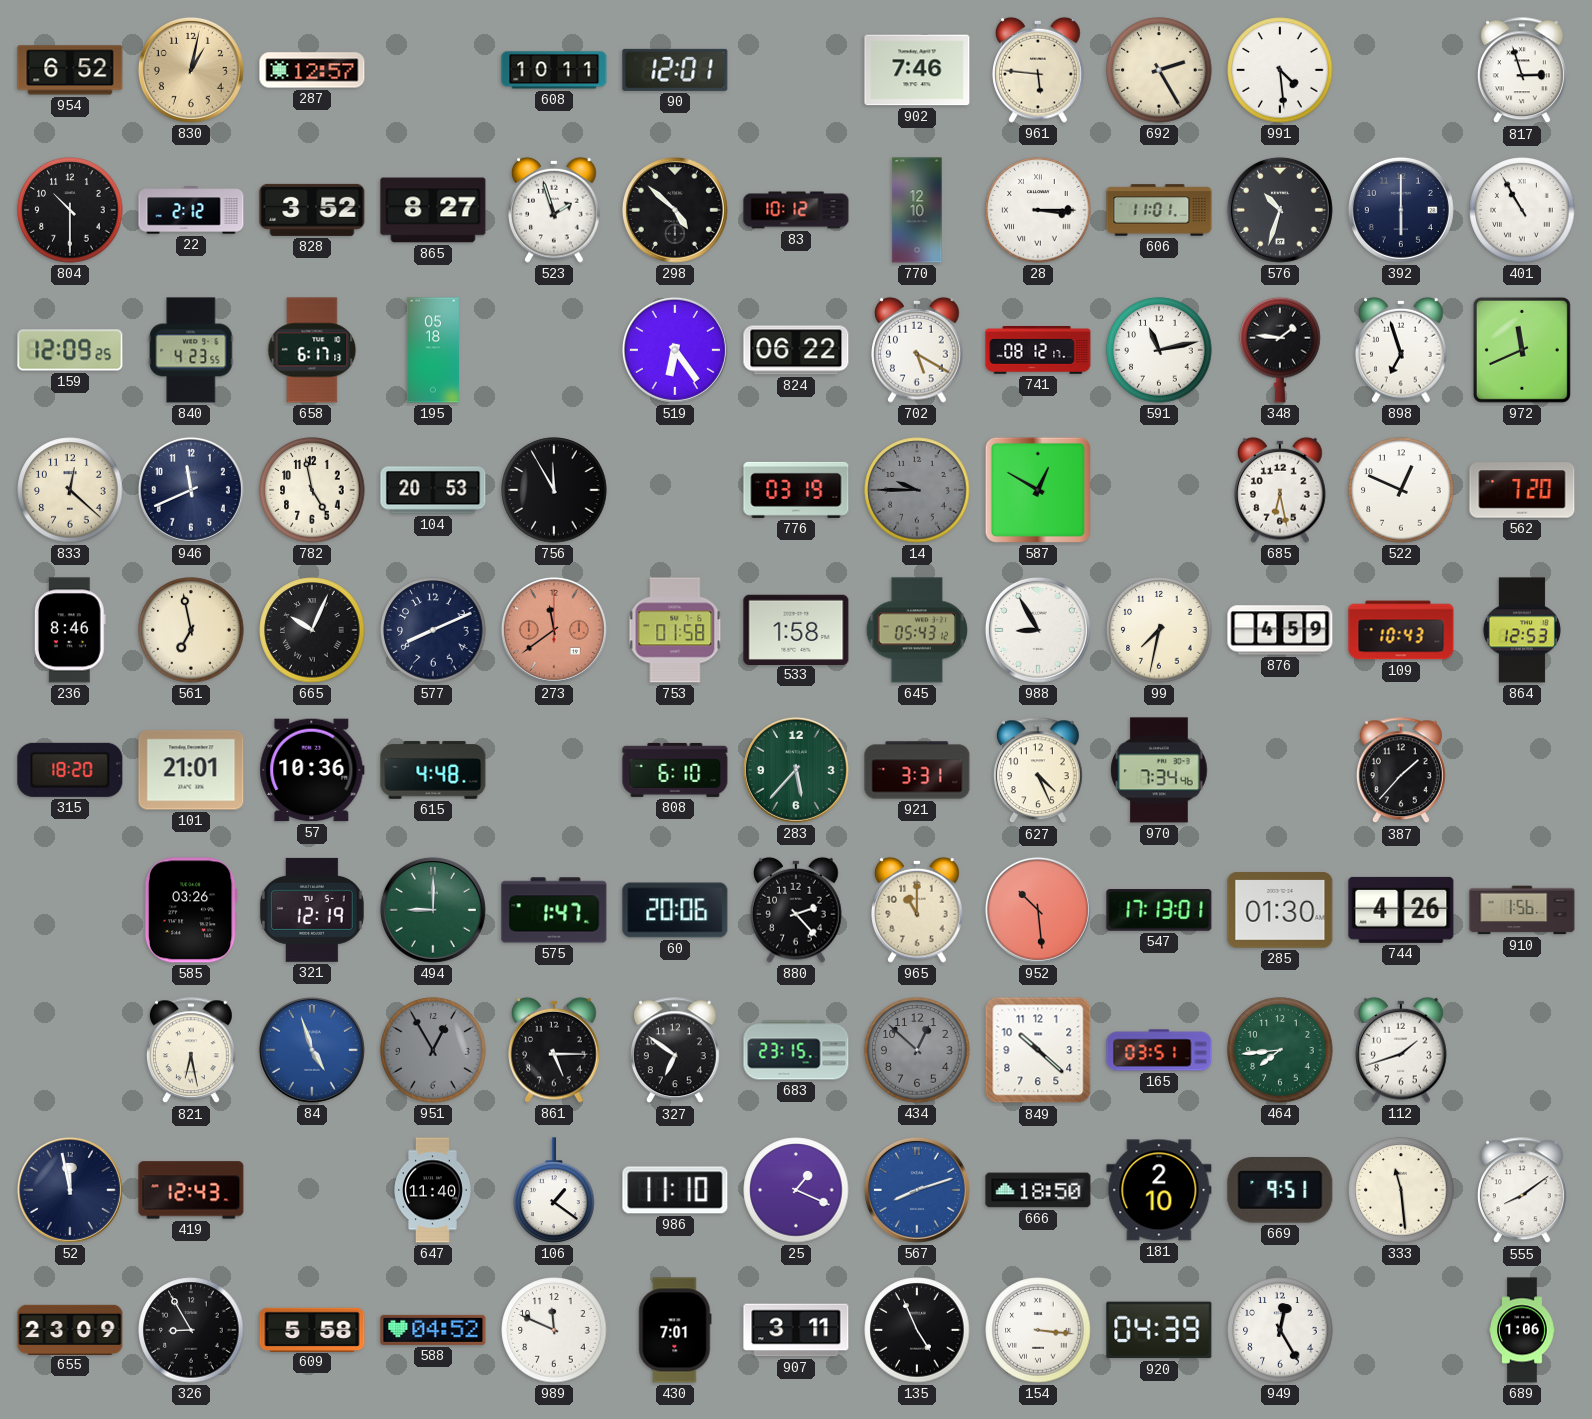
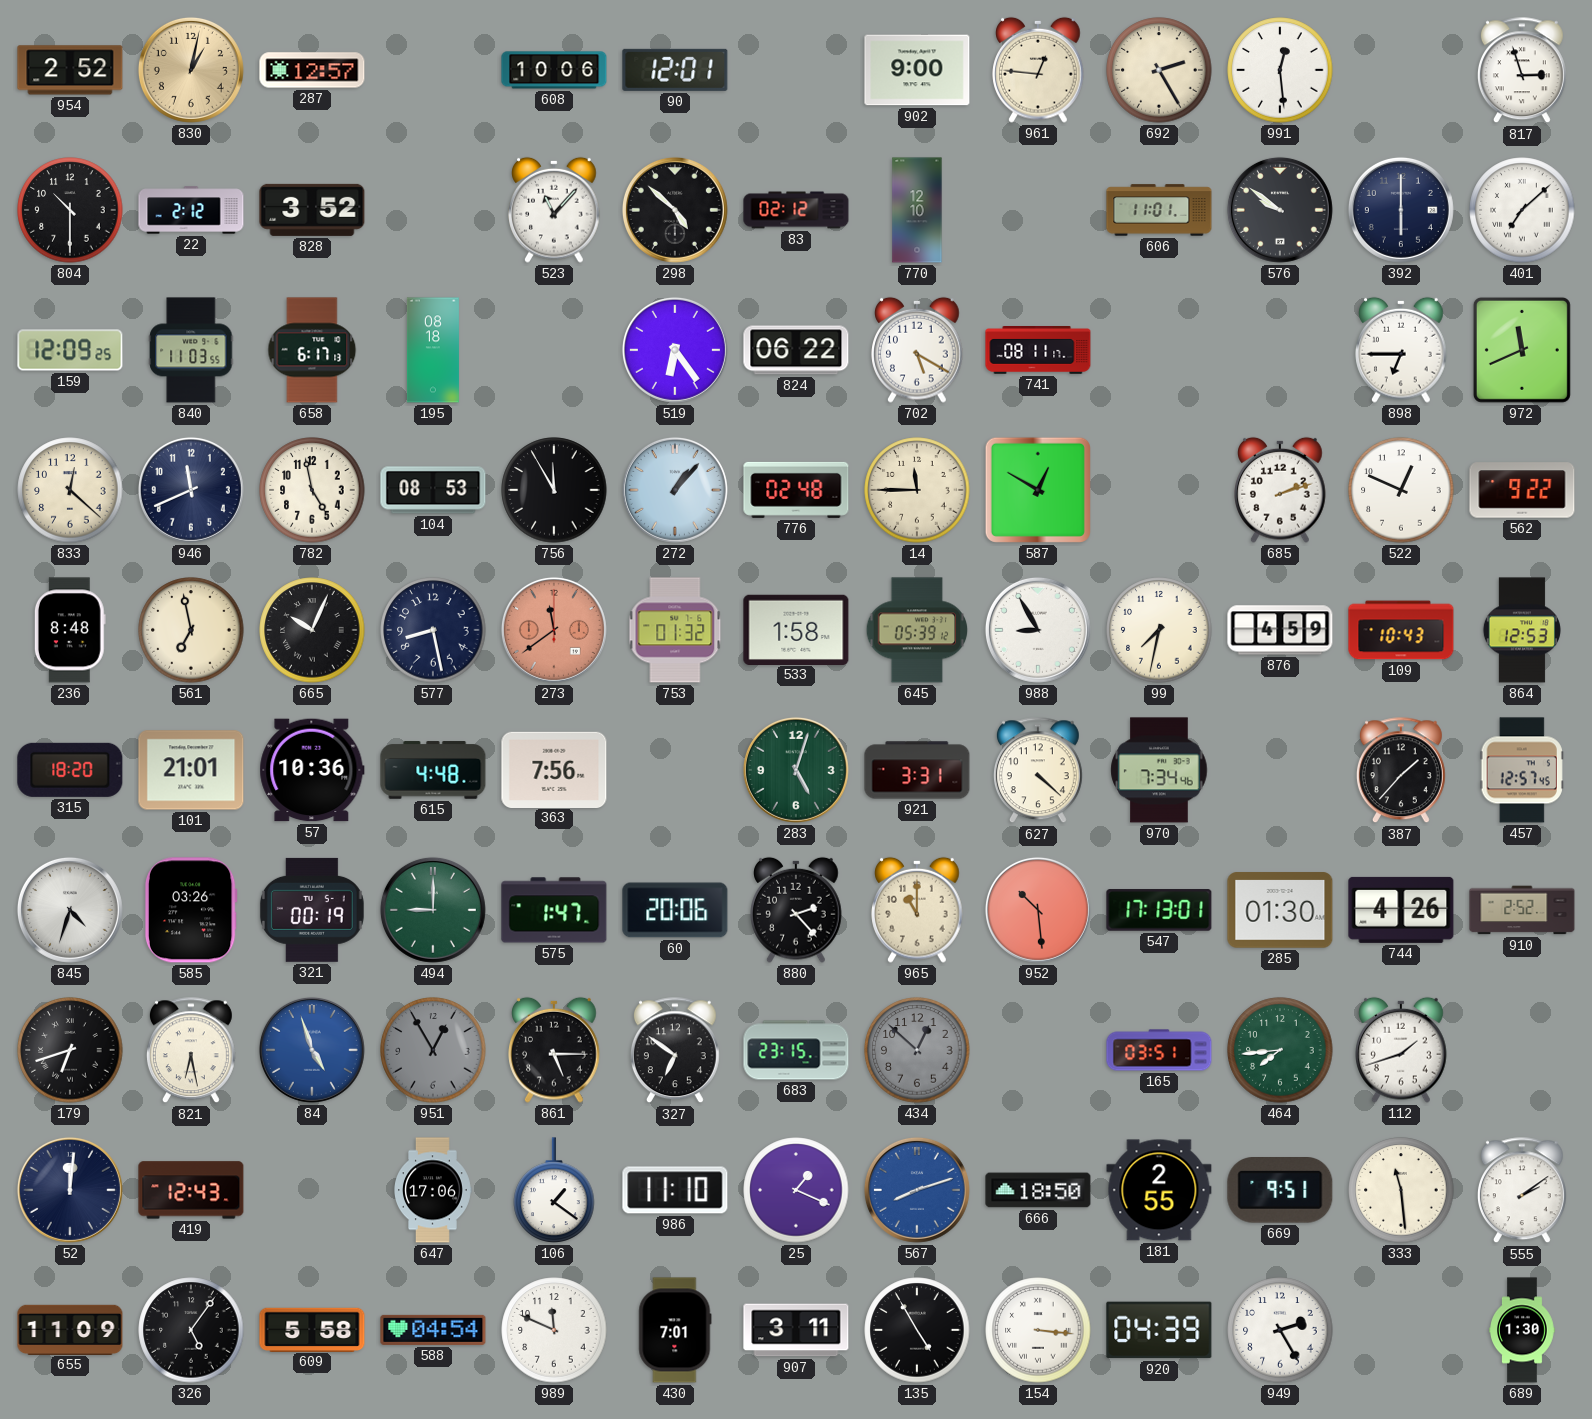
954: 6:52 -> 2:52 (70, 70)
608: 10:11 -> 10:06 (554, 70)
902: 7:46 -> 9:00 (917, 70)
961: 5:46 -> 12:46 (1038, 70)
991: 4:29 -> 12:29 (1280, 70)
865: 8:27 -> none (433, 210)
523: 1:57 -> 11:07 (554, 210)
83: 10:12 -> 02:12 (796, 210)
28: 3:15 -> none (1038, 210)
576: 10:33 -> 9:51 (1280, 210)
401: 10:55 -> 7:08 (1522, 210)
840: 4:23 -> 11:03 (191, 350)
195: 05:18 -> 08:18 (433, 350)
741: 08:12 -> 08:11 (1038, 351)
591: 11:13 -> none (1159, 350)
348: 1:46 -> none (1280, 350)
898: 6:57 -> 6:45 (1401, 350)
104: 20:53 -> 08:53 (433, 490)
272: none -> 1:07 (675, 490)
776: 03:19 -> 02:48 (796, 490)
14: 9:45 -> 11:45 (917, 490)
14 dial: grey -> cream (917, 490)
685: 6:28 -> 2:12 (1280, 490)
562: 7:20 -> 9:22 (1522, 490)
236: 8:46 -> 8:48 (70, 630)
577: 8:11 -> 8:28 (433, 630)
753: 01:58 -> 01:32 (675, 630)
645: 05:43 -> 05:39 (917, 630)
363: none -> 7:56 (554, 769)
808: 6:10 -> none (675, 770)
283: 5:37 -> 5:03 (796, 770)
627: 4:26 -> 4:22 (1038, 771)
457: none -> 12:57 (1522, 770)
845: none -> 4:33 (70, 910)
321: 12:19 -> 00:19 (312, 910)
910: 1:56 -> 2:52 (1522, 910)
179: none -> 6:42 (70, 1050)
849: 10:22 -> none (1038, 1050)
52: 11:58 -> 12:01 (70, 1190)
647: 11:40 -> 17:06 (433, 1190)
181: 2:10 -> 2:55 (1159, 1190)
555: 8:09 -> 2:09 (1522, 1191)
655: 23:09 -> 11:09 (70, 1329)
326: 8:55 -> 5:06 (191, 1330)
588: 04:52 -> 04:54 (433, 1330)
135: 4:56 -> 4:55 (917, 1330)
949: 12:25 -> 2:25 (1280, 1330)
689: 1:06 -> 1:30 (1523, 1330)
